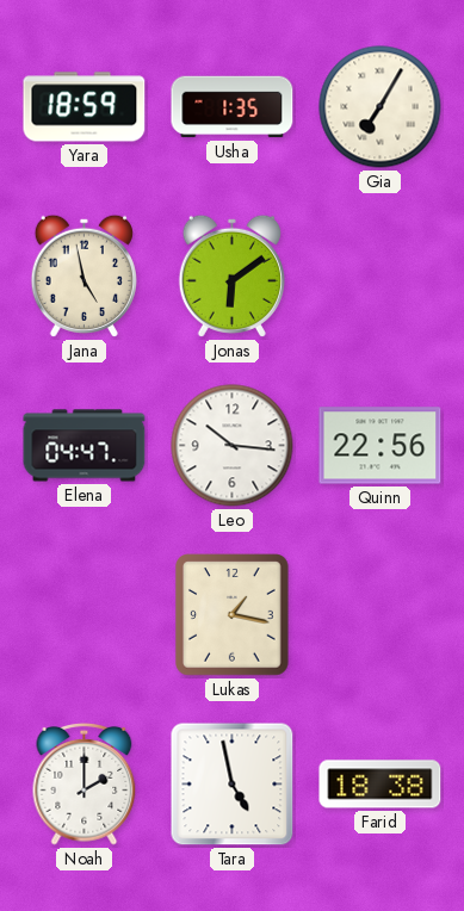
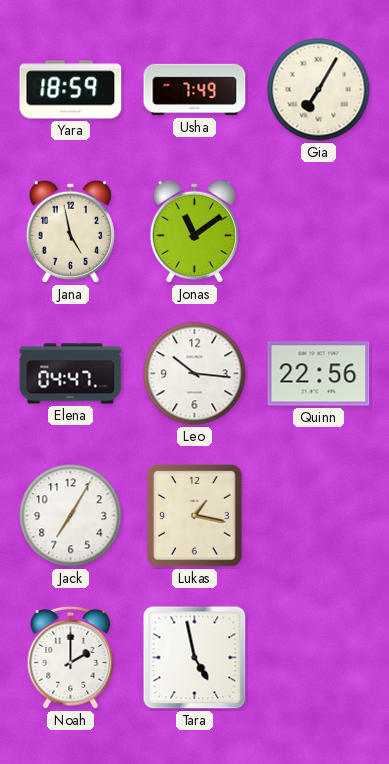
Usha: 1:35 -> 7:49 (195, 90)
Jonas: 6:09 -> 11:09 (194, 231)
Jack: none -> 7:05 (71, 516)
Farid: 18:38 -> none (381, 785)
